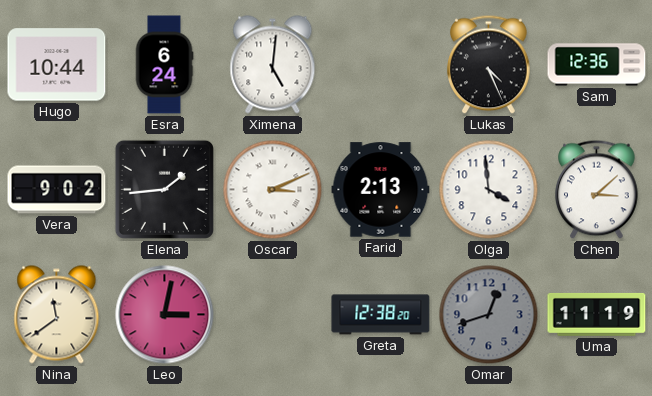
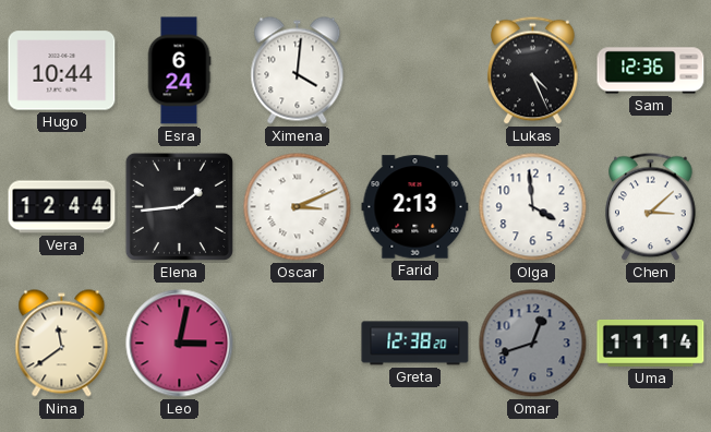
Ximena: 5:01 -> 4:01 (298, 71)
Vera: 9:02 -> 12:44 (62, 207)
Uma: 11:19 -> 11:14 (651, 343)
